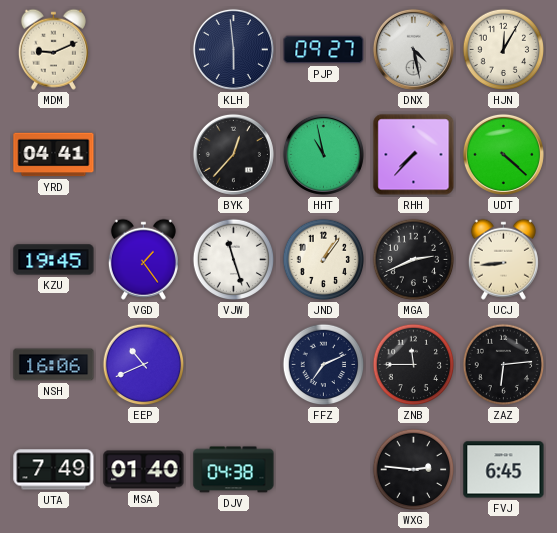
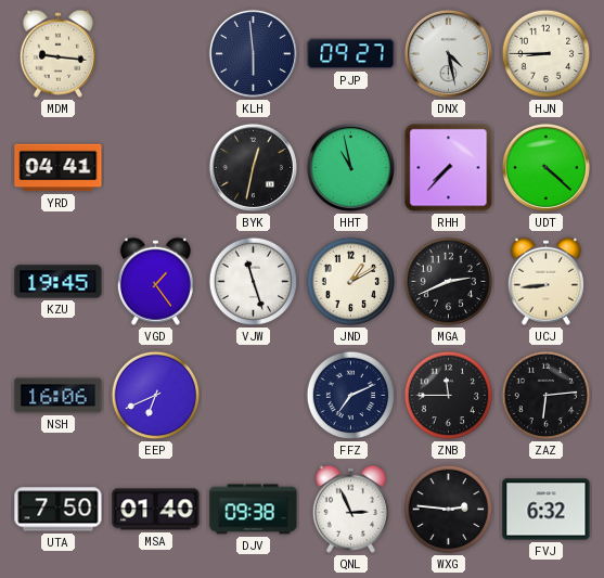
MDM: 9:11 -> 9:16 (57, 53)
HJN: 12:05 -> 8:45 (547, 54)
BYK: 12:37 -> 12:32 (253, 167)
JND: 1:06 -> 1:10 (351, 282)
EEP: 10:41 -> 6:41 (156, 396)
UTA: 7:49 -> 7:50 (59, 510)
DJV: 04:38 -> 09:38 (254, 510)
QNL: none -> 2:56 (350, 509)
FVJ: 6:45 -> 6:32 (547, 510)
